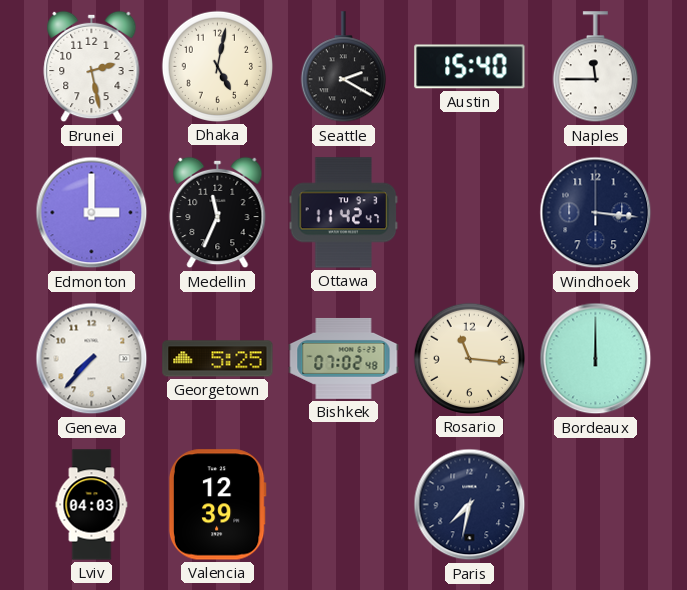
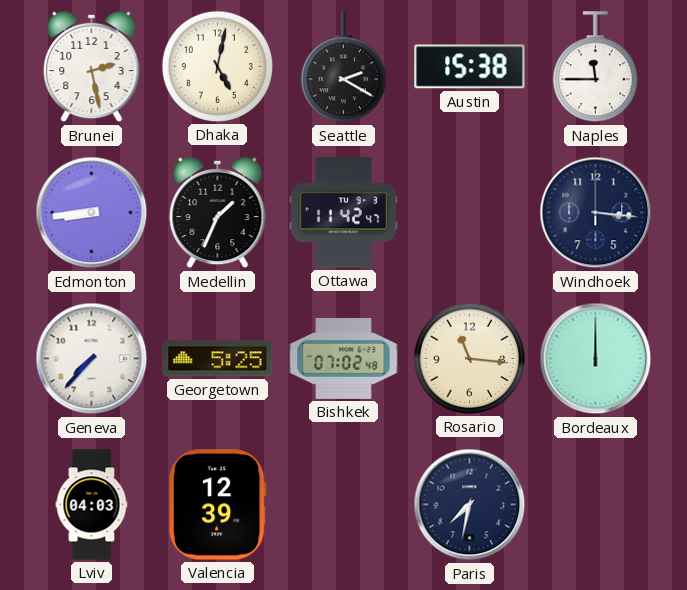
Austin: 15:40 -> 15:38 (470, 67)
Edmonton: 3:00 -> 8:44 (92, 213)
Medellin: 11:34 -> 1:34 (218, 213)
